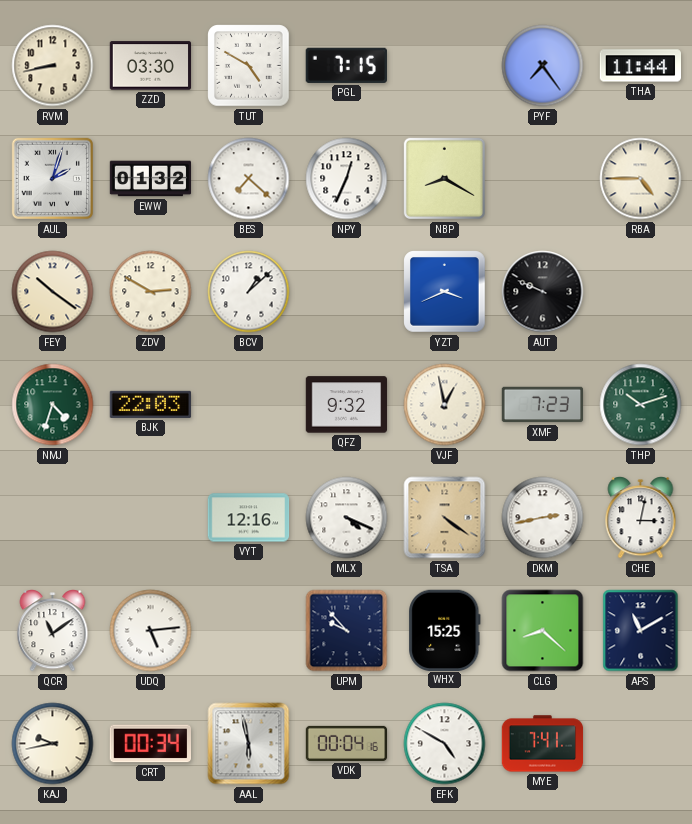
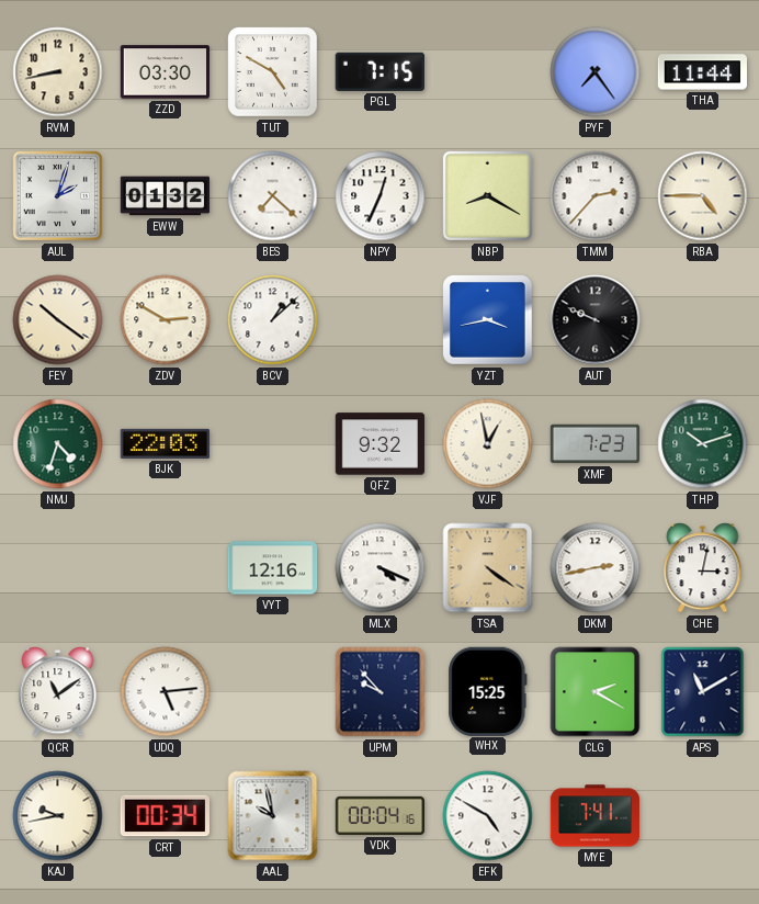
TMM: none -> 2:37 (596, 196)
YZT: 3:41 -> 3:43 (488, 320)
CLG: 8:22 -> 2:20 (596, 692)
AAL: 5:58 -> 9:58 (273, 816)
